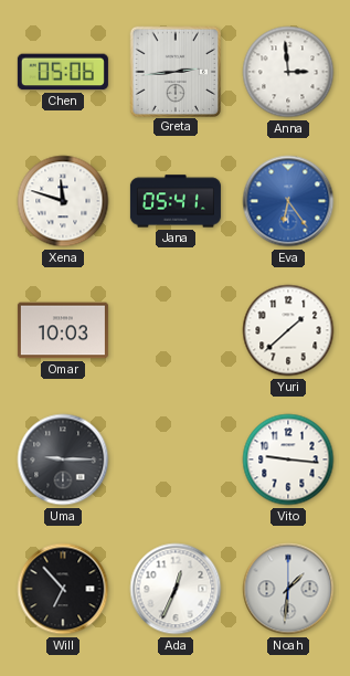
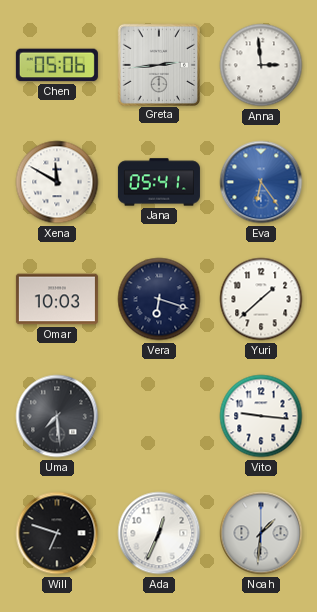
Xena: 11:48 -> 11:50 (57, 182)
Vera: none -> 6:18 (159, 299)
Uma: 9:15 -> 7:29 (57, 416)
Will: 6:53 -> 6:48 (57, 533)
